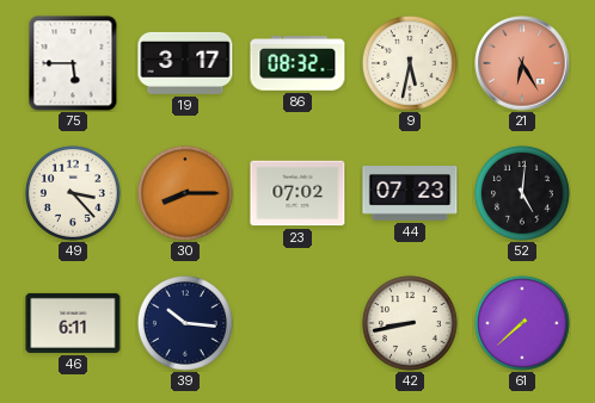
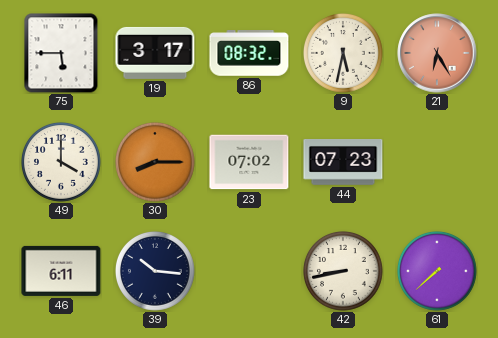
49: 3:23 -> 4:00 (62, 163)
52: 5:01 -> none (523, 194)
